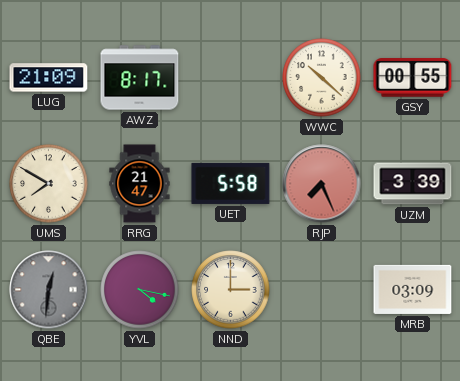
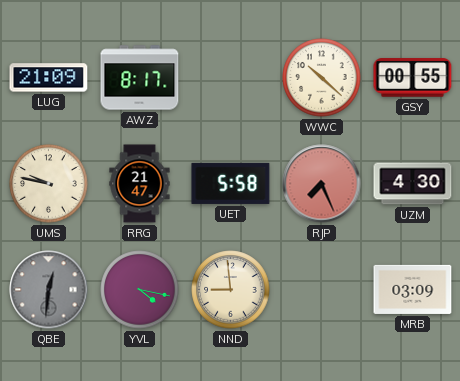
UMS: 7:50 -> 9:47 (49, 184)
UZM: 3:39 -> 4:30 (413, 184)
NND: 3:00 -> 8:59 (231, 290)
